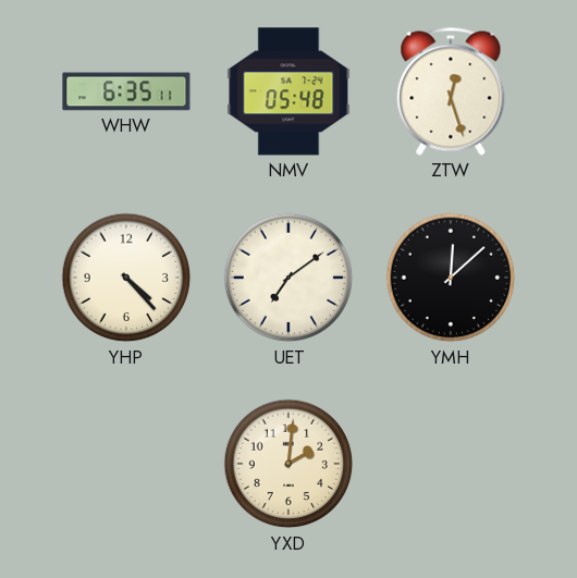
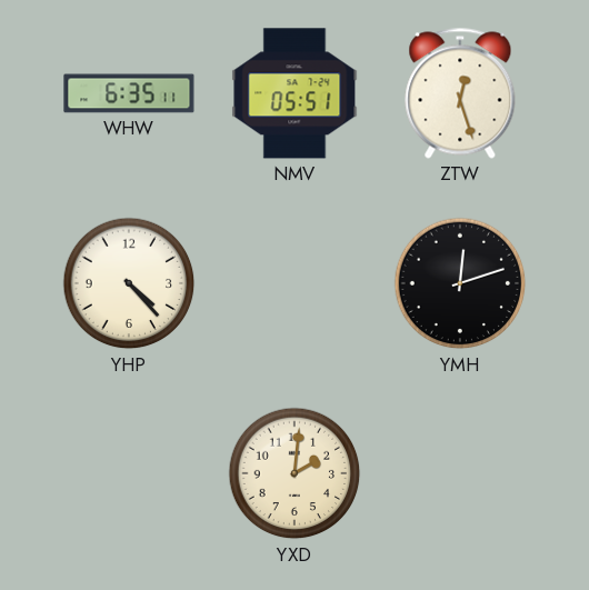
NMV: 05:48 -> 05:51 (294, 93)
UET: 7:09 -> none (288, 278)
YMH: 12:08 -> 12:12 (460, 283)
